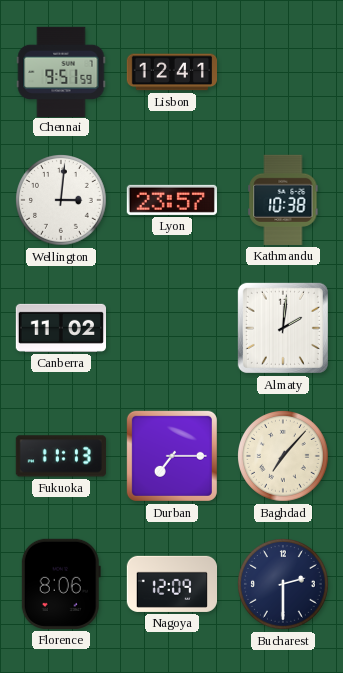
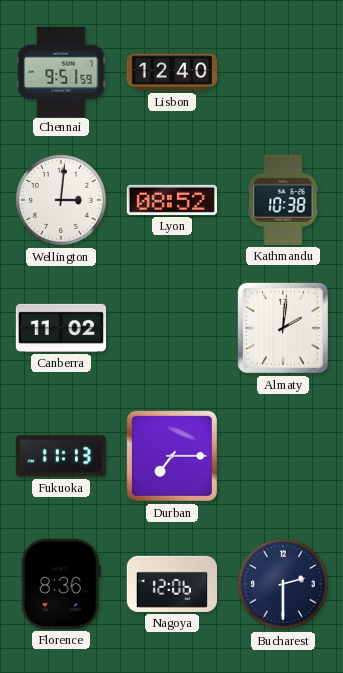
Lisbon: 12:41 -> 12:40 (171, 72)
Lyon: 23:57 -> 08:52 (172, 200)
Baghdad: 7:07 -> none (284, 457)
Florence: 8:06 -> 8:36 (61, 584)
Nagoya: 12:09 -> 12:06 (171, 584)
